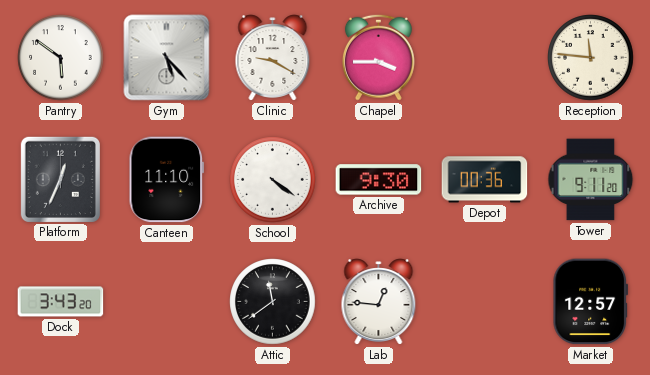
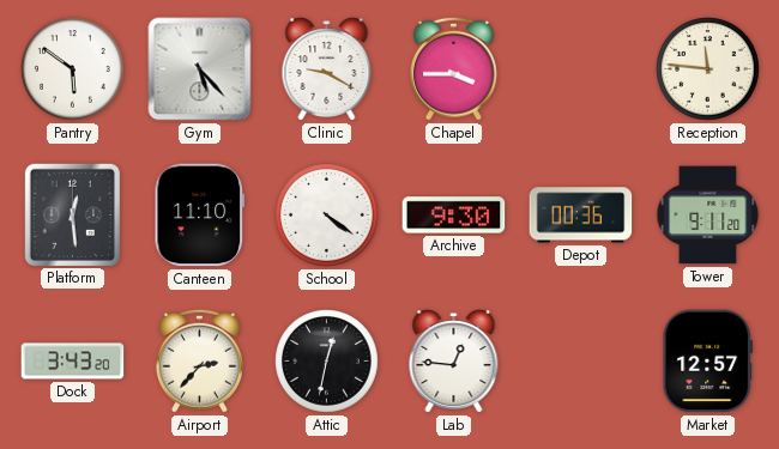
Platform: 12:34 -> 12:29 (72, 214)
Airport: none -> 2:37 (199, 360)
Attic: 11:39 -> 12:32 (327, 362)
